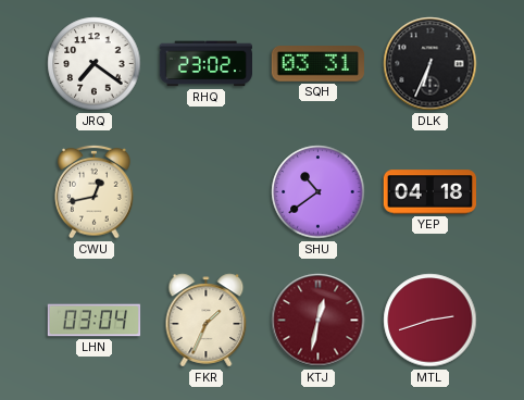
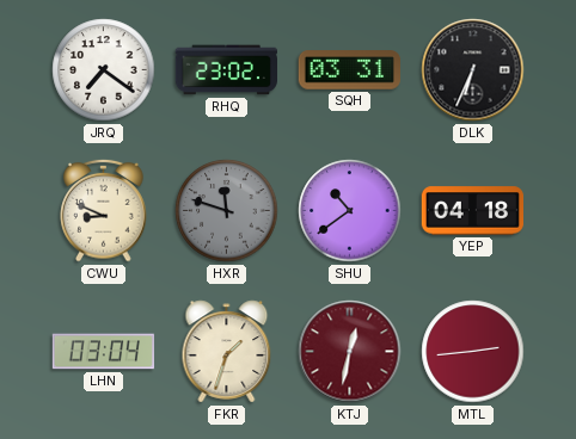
CWU: 12:43 -> 8:49 (104, 210)
HXR: none -> 11:48 (227, 211)
FKR: 1:34 -> 1:33 (227, 352)
MTL: 2:42 -> 2:44 (473, 352)
